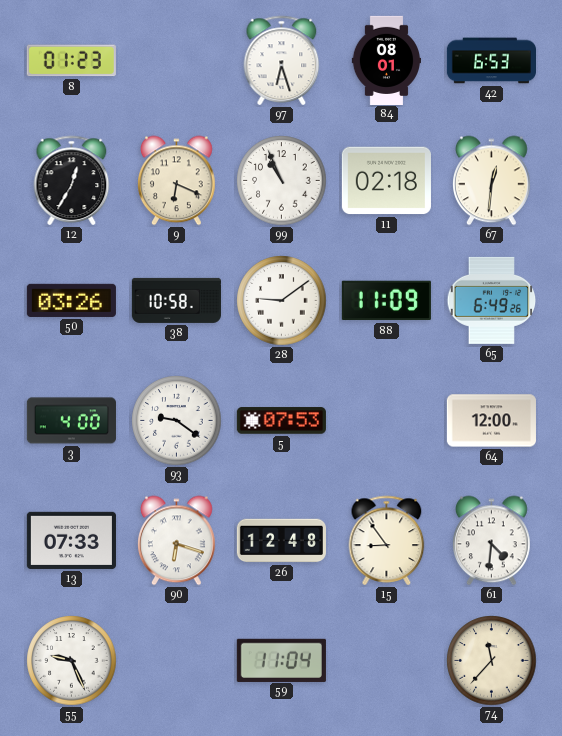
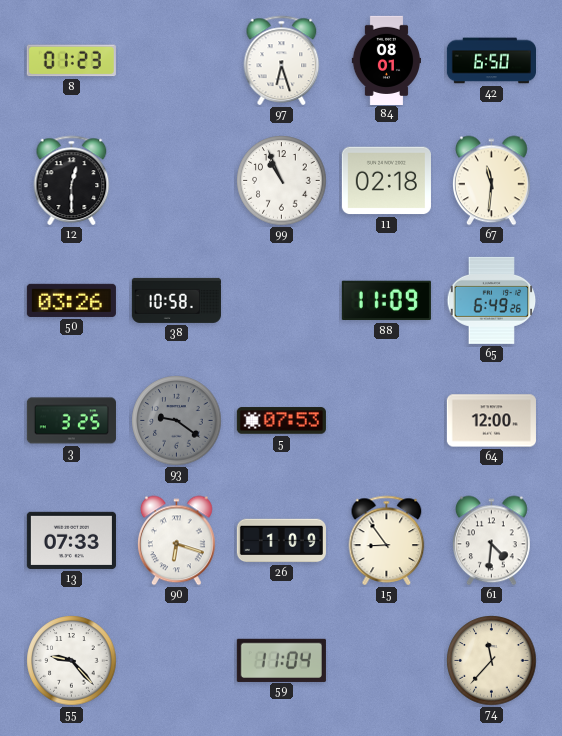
42: 6:53 -> 6:50 (491, 61)
12: 12:35 -> 12:30 (72, 180)
9: 6:19 -> none (177, 181)
67: 12:31 -> 11:31 (492, 181)
28: 9:09 -> none (282, 301)
3: 4:00 -> 3:25 (71, 421)
93 dial: white -> grey (177, 421)
26: 12:48 -> 1:09 (281, 541)
55: 9:26 -> 9:23 (72, 661)
